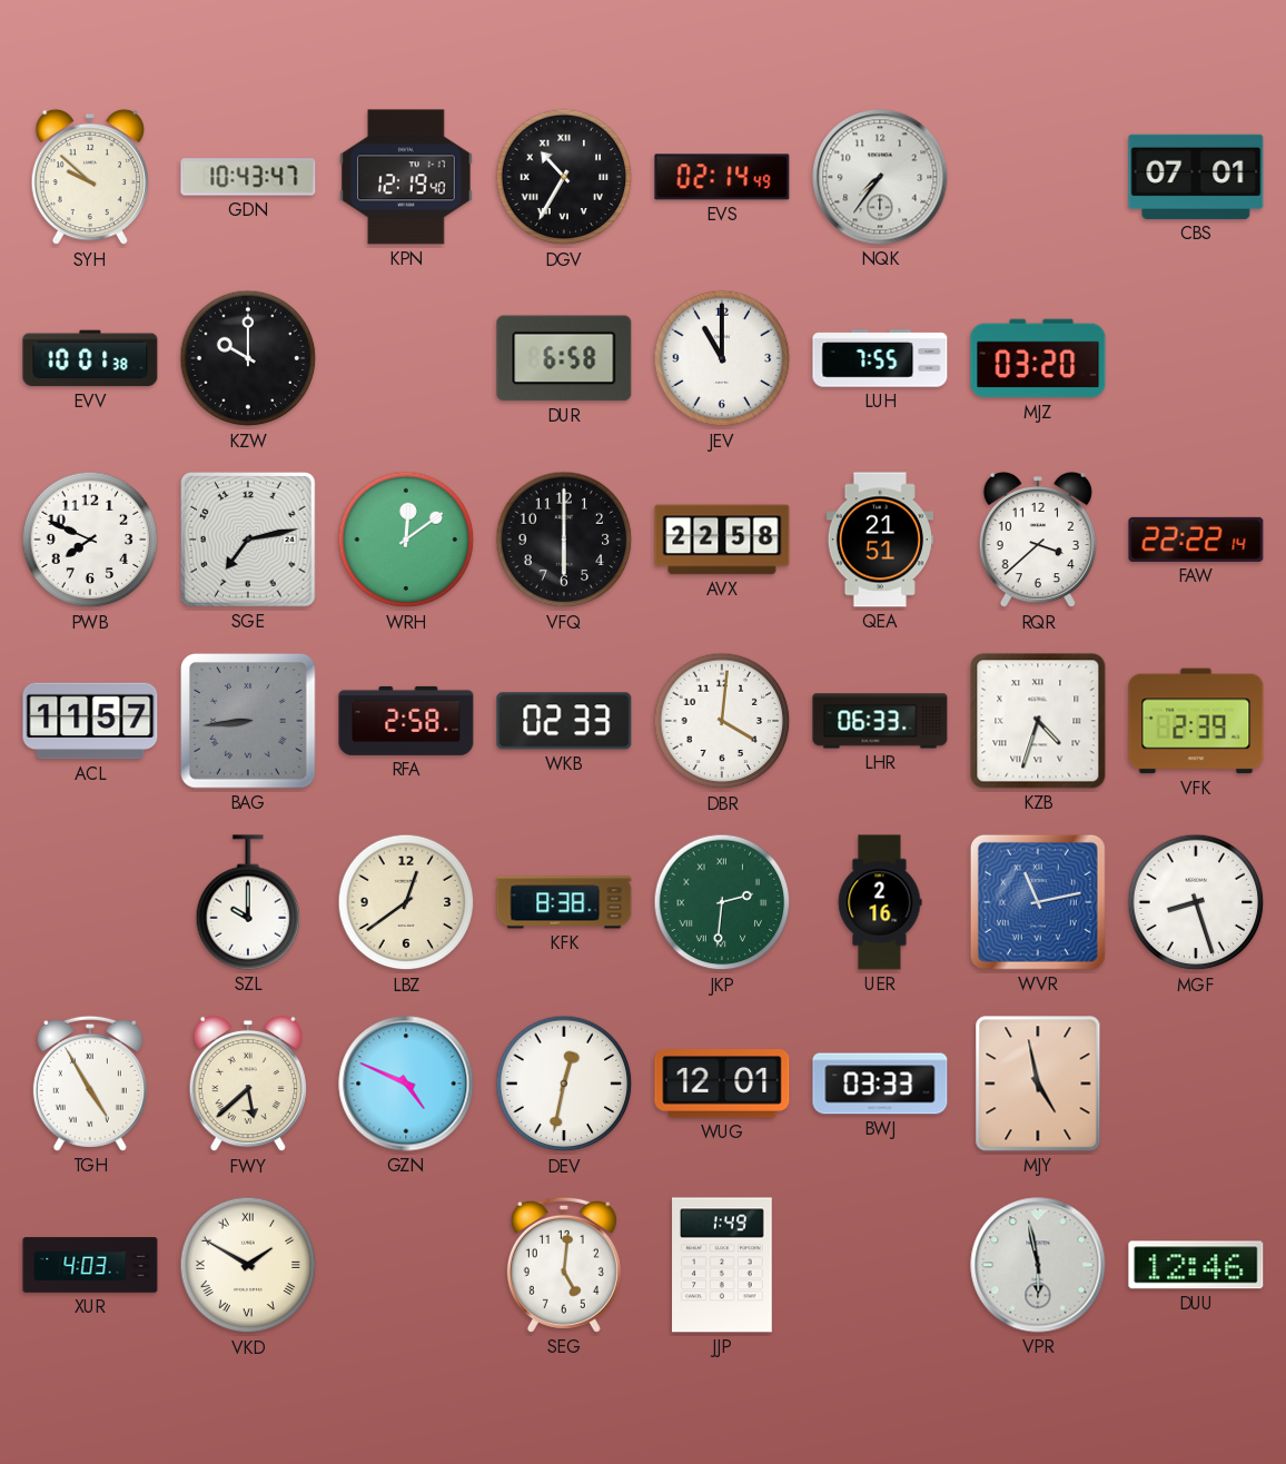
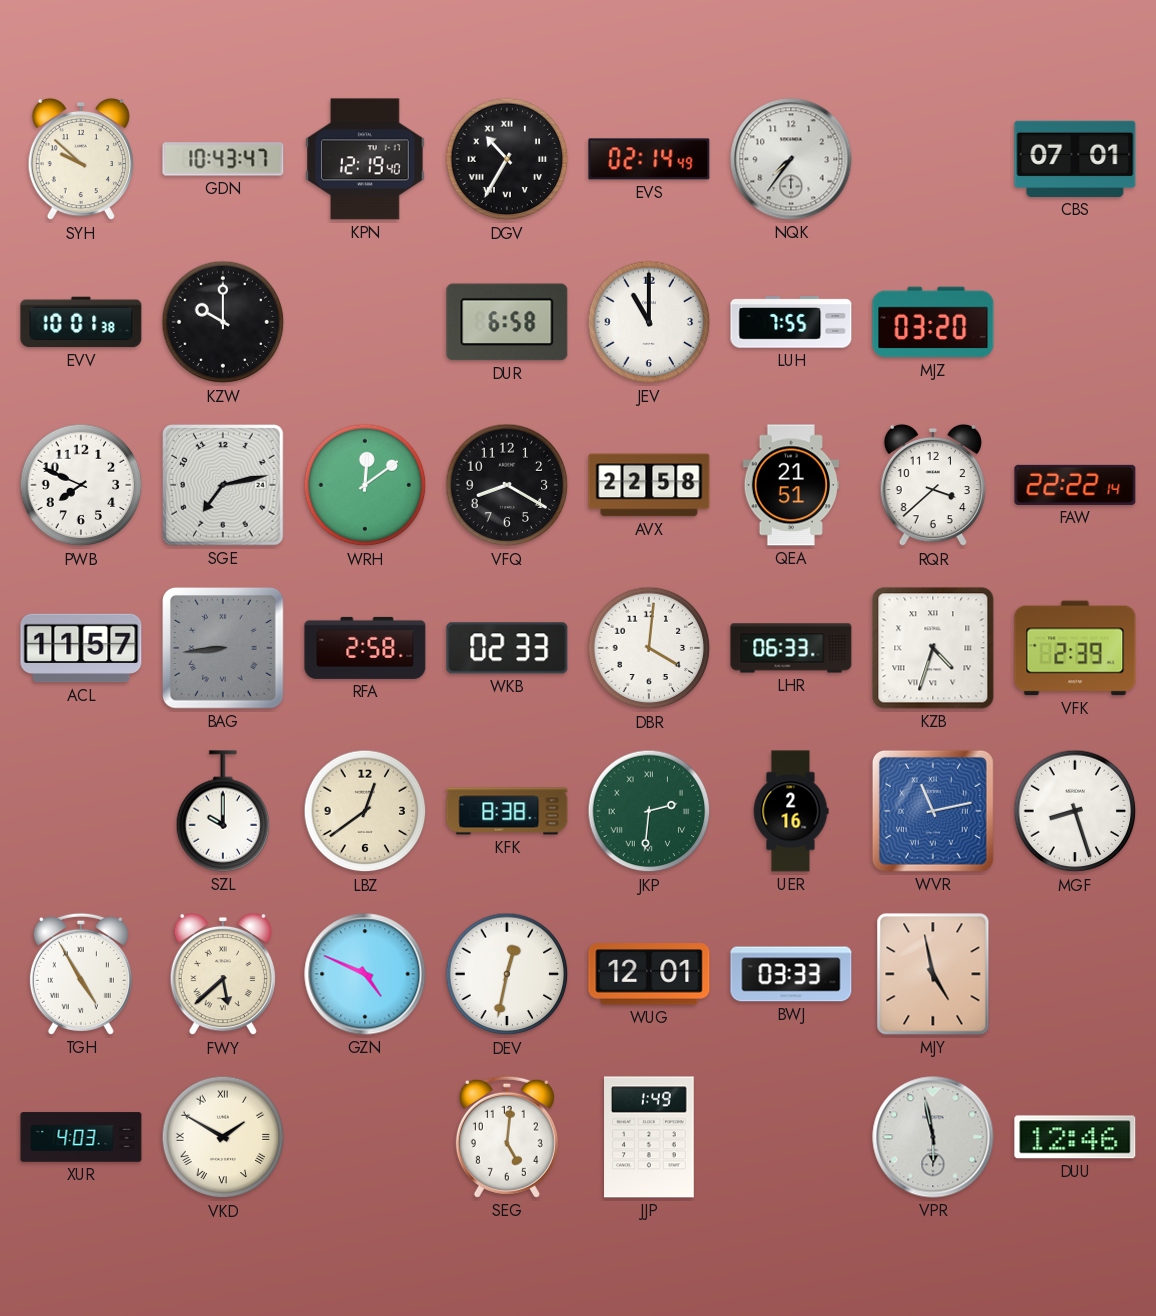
VFQ: 6:00 -> 8:20 (507, 485)
